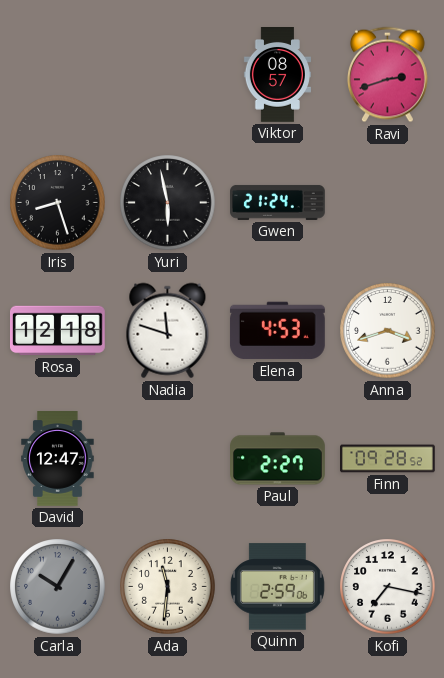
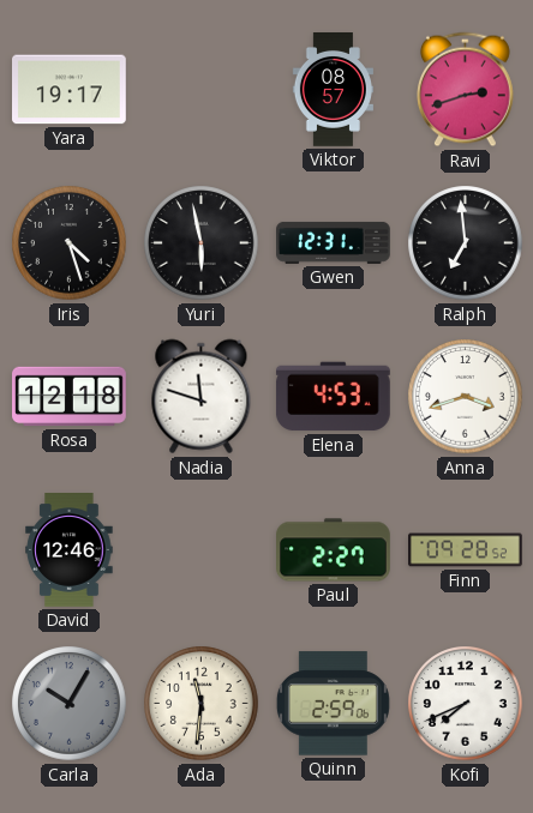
Yara: none -> 19:17 (70, 90)
Iris: 8:27 -> 4:27 (70, 243)
Gwen: 21:24 -> 12:31 (334, 242)
Ralph: none -> 6:59 (466, 243)
David: 12:47 -> 12:46 (70, 550)
Kofi: 7:17 -> 7:41 (466, 704)
